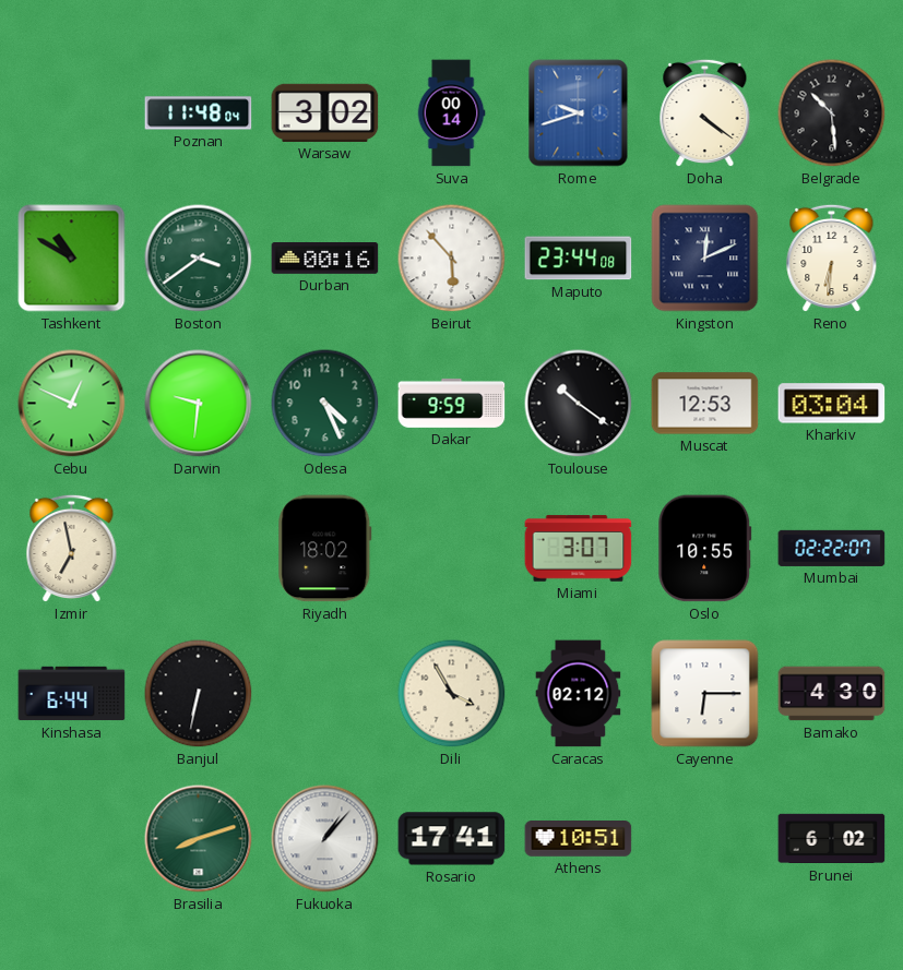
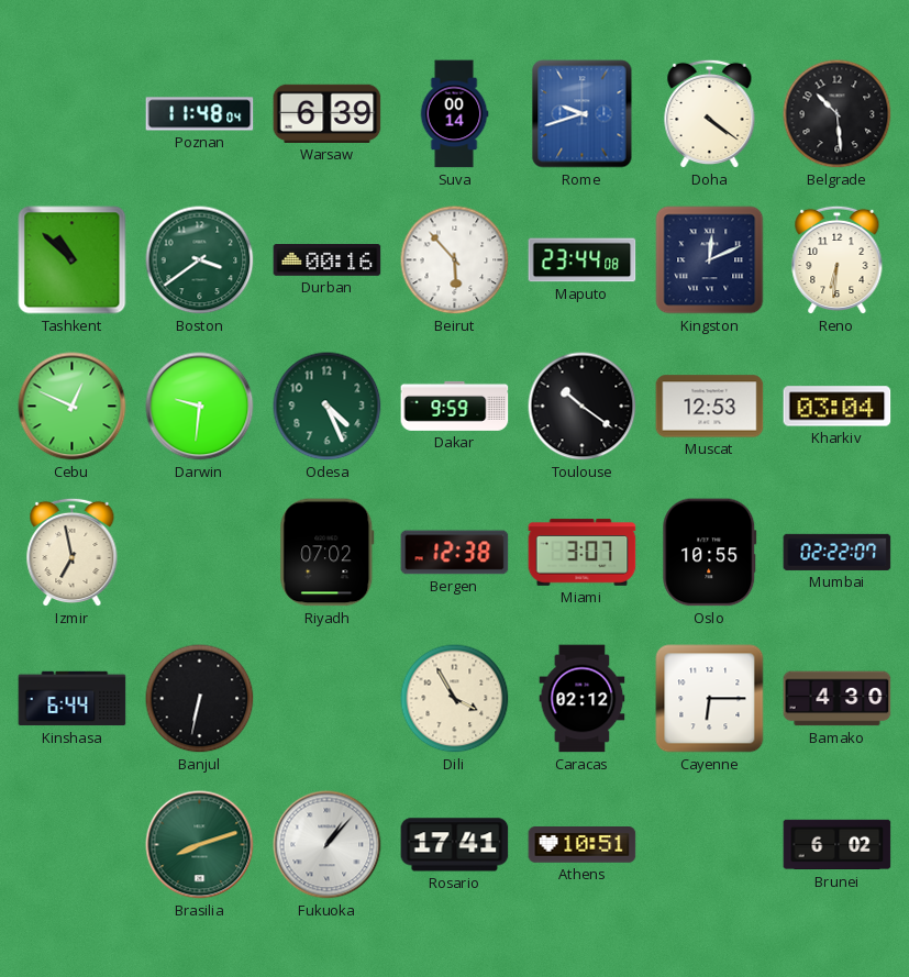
Warsaw: 3:02 -> 6:39 (328, 113)
Tashkent: 10:50 -> 10:52 (73, 260)
Riyadh: 18:02 -> 07:02 (328, 553)
Bergen: none -> 12:38 (455, 553)
